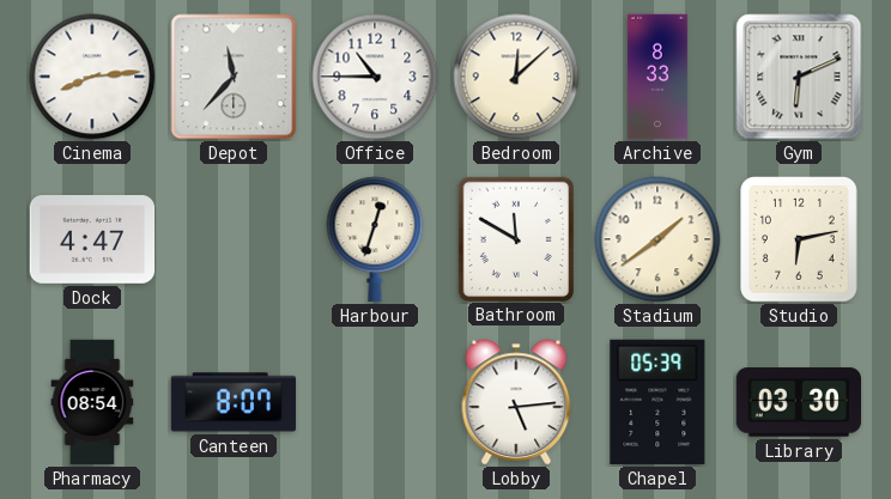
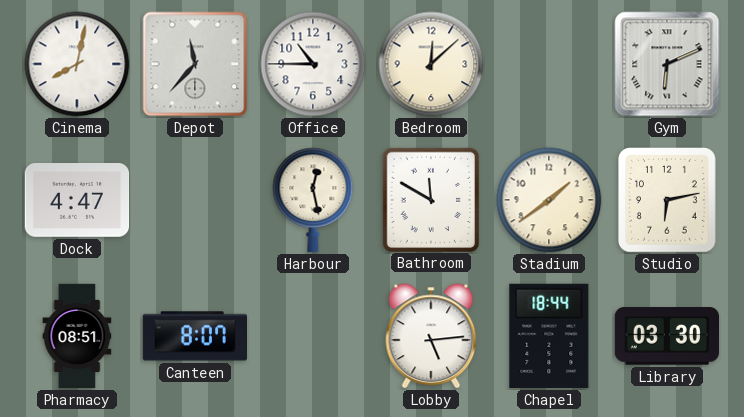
Cinema: 8:14 -> 8:02 (77, 64)
Archive: 8:33 -> none (657, 77)
Harbour: 12:33 -> 12:28 (313, 200)
Pharmacy: 08:54 -> 08:51 (77, 336)
Chapel: 05:39 -> 18:44 (549, 336)
